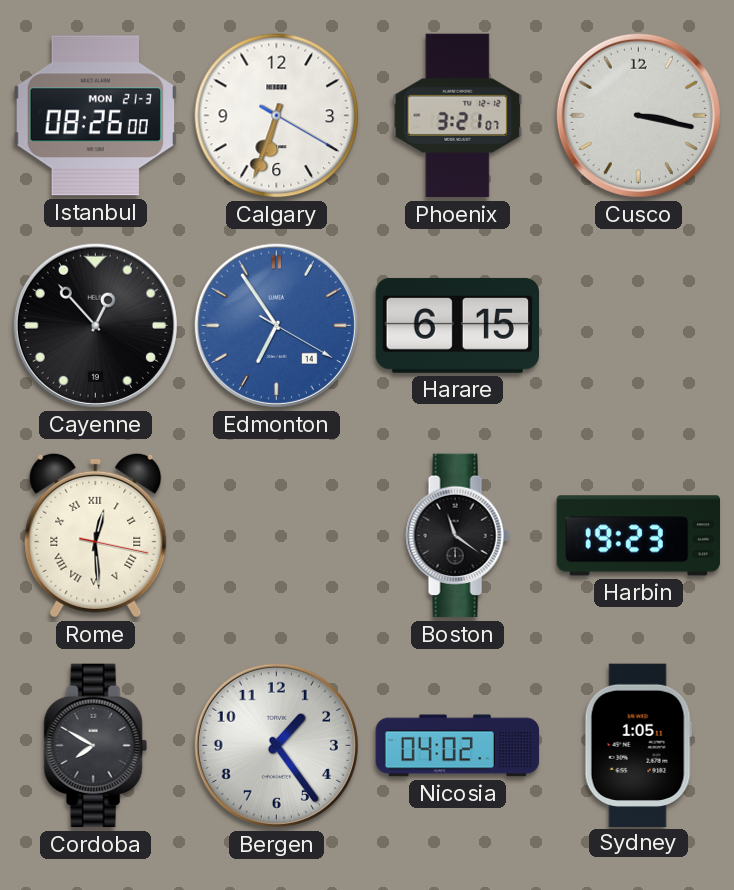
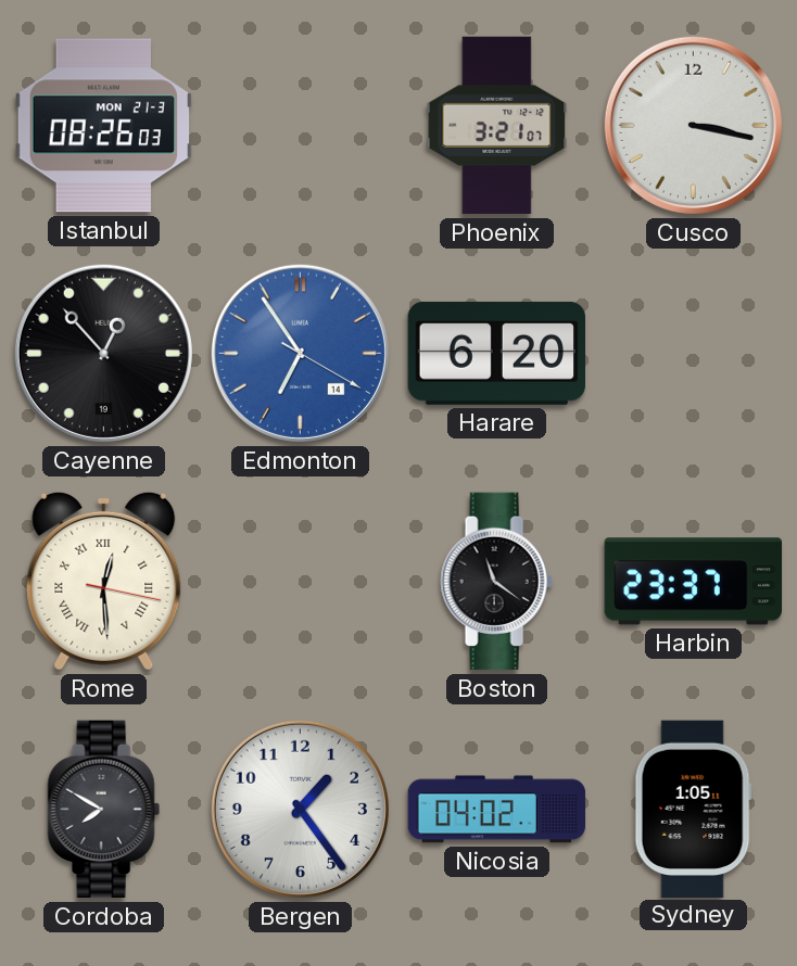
Istanbul: 08:26:00 -> 08:26:03 (103, 126)
Calgary: 6:33 -> none (277, 116)
Harare: 6:15 -> 6:20 (497, 353)
Harbin: 19:23 -> 23:37 (693, 582)
